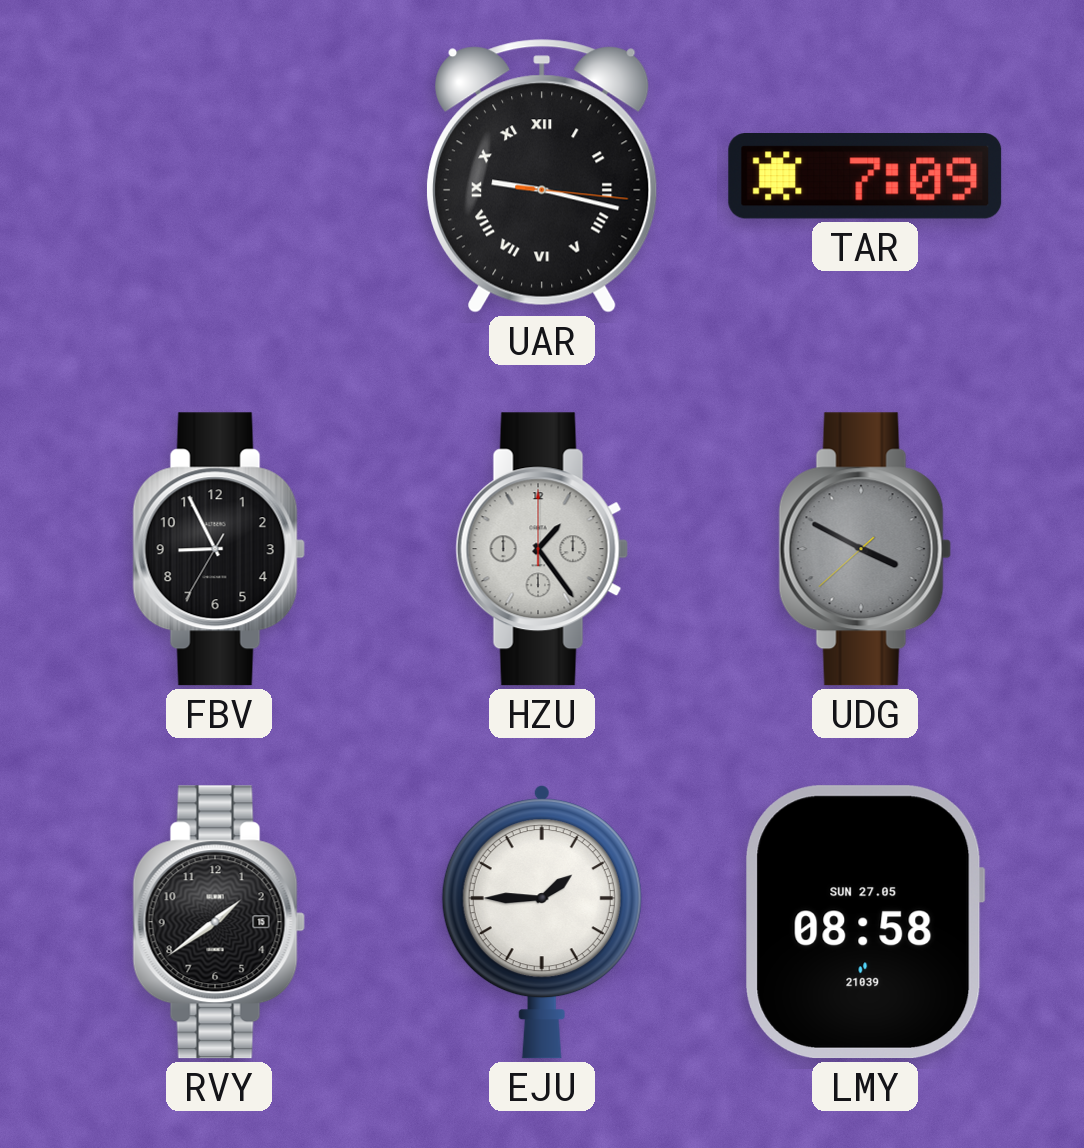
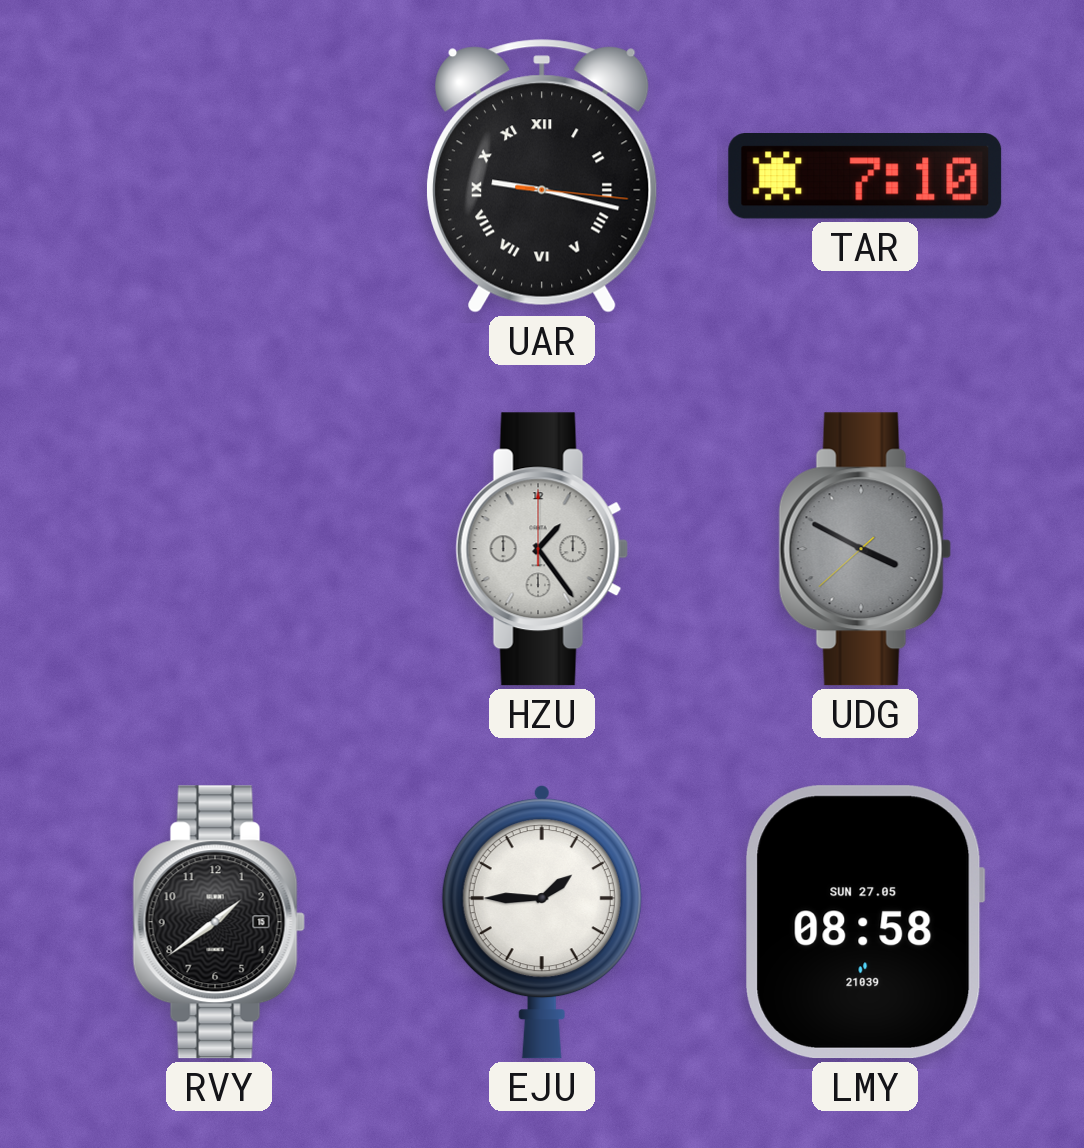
TAR: 7:09 -> 7:10 (865, 177)
FBV: 8:55 -> none (219, 549)
